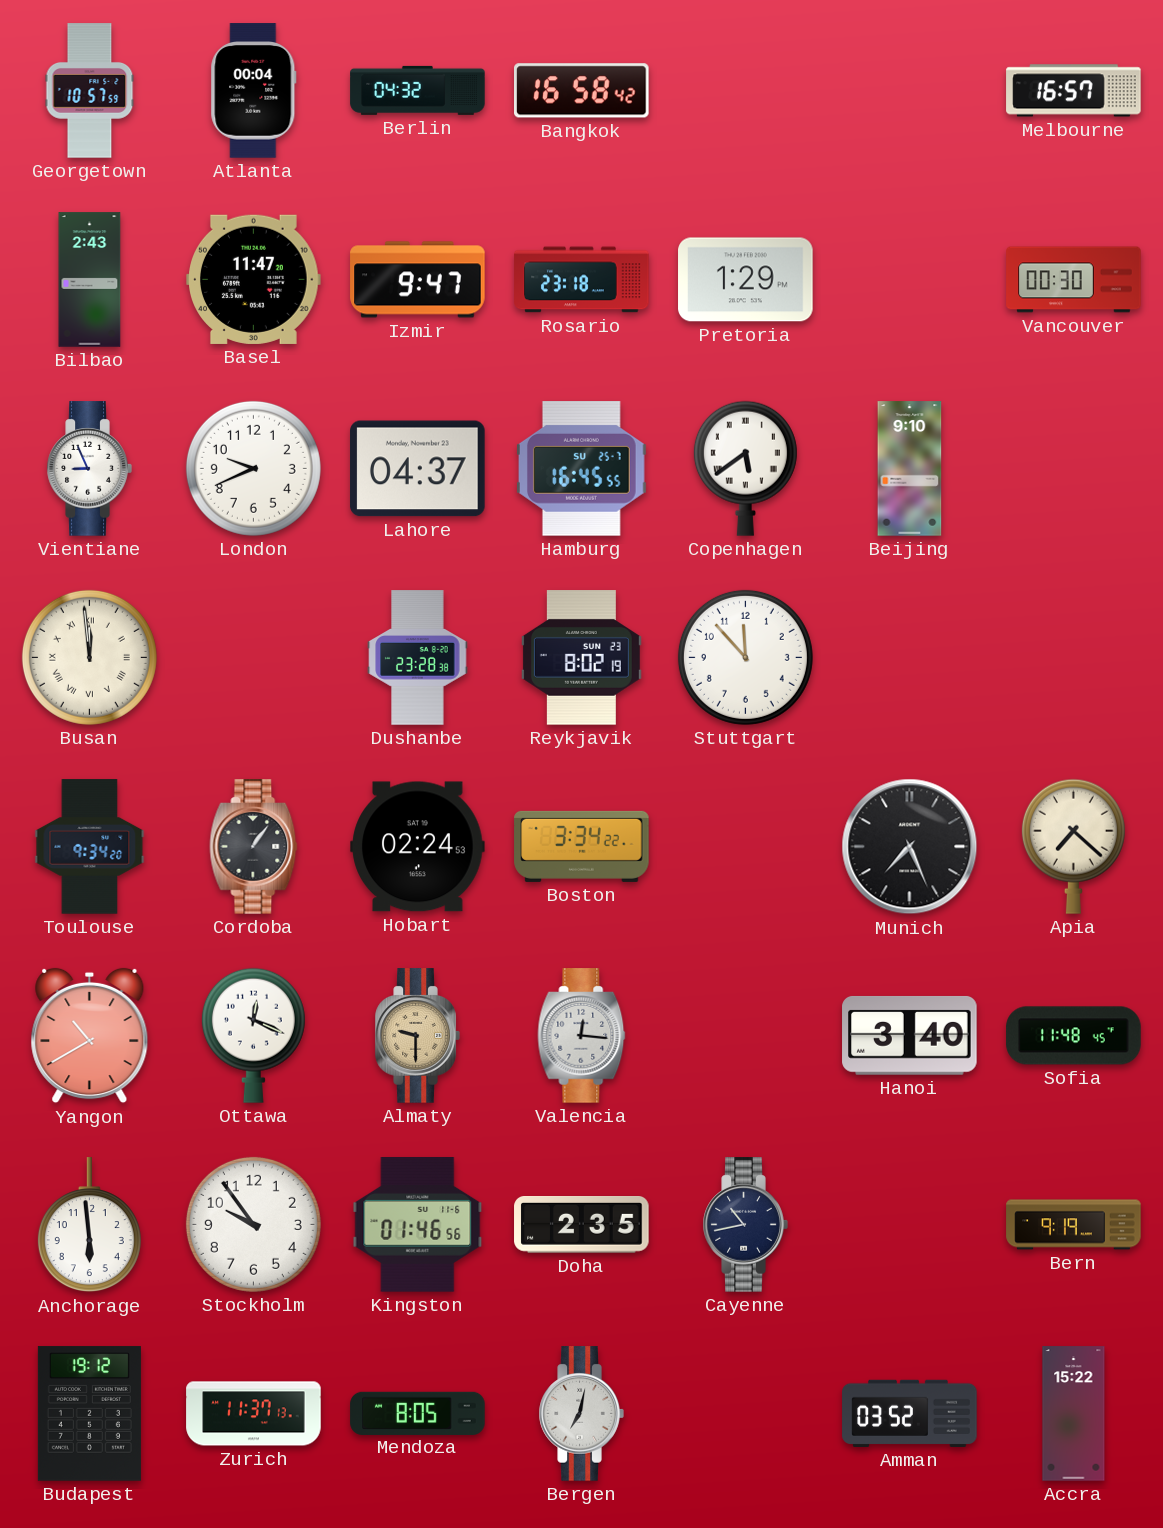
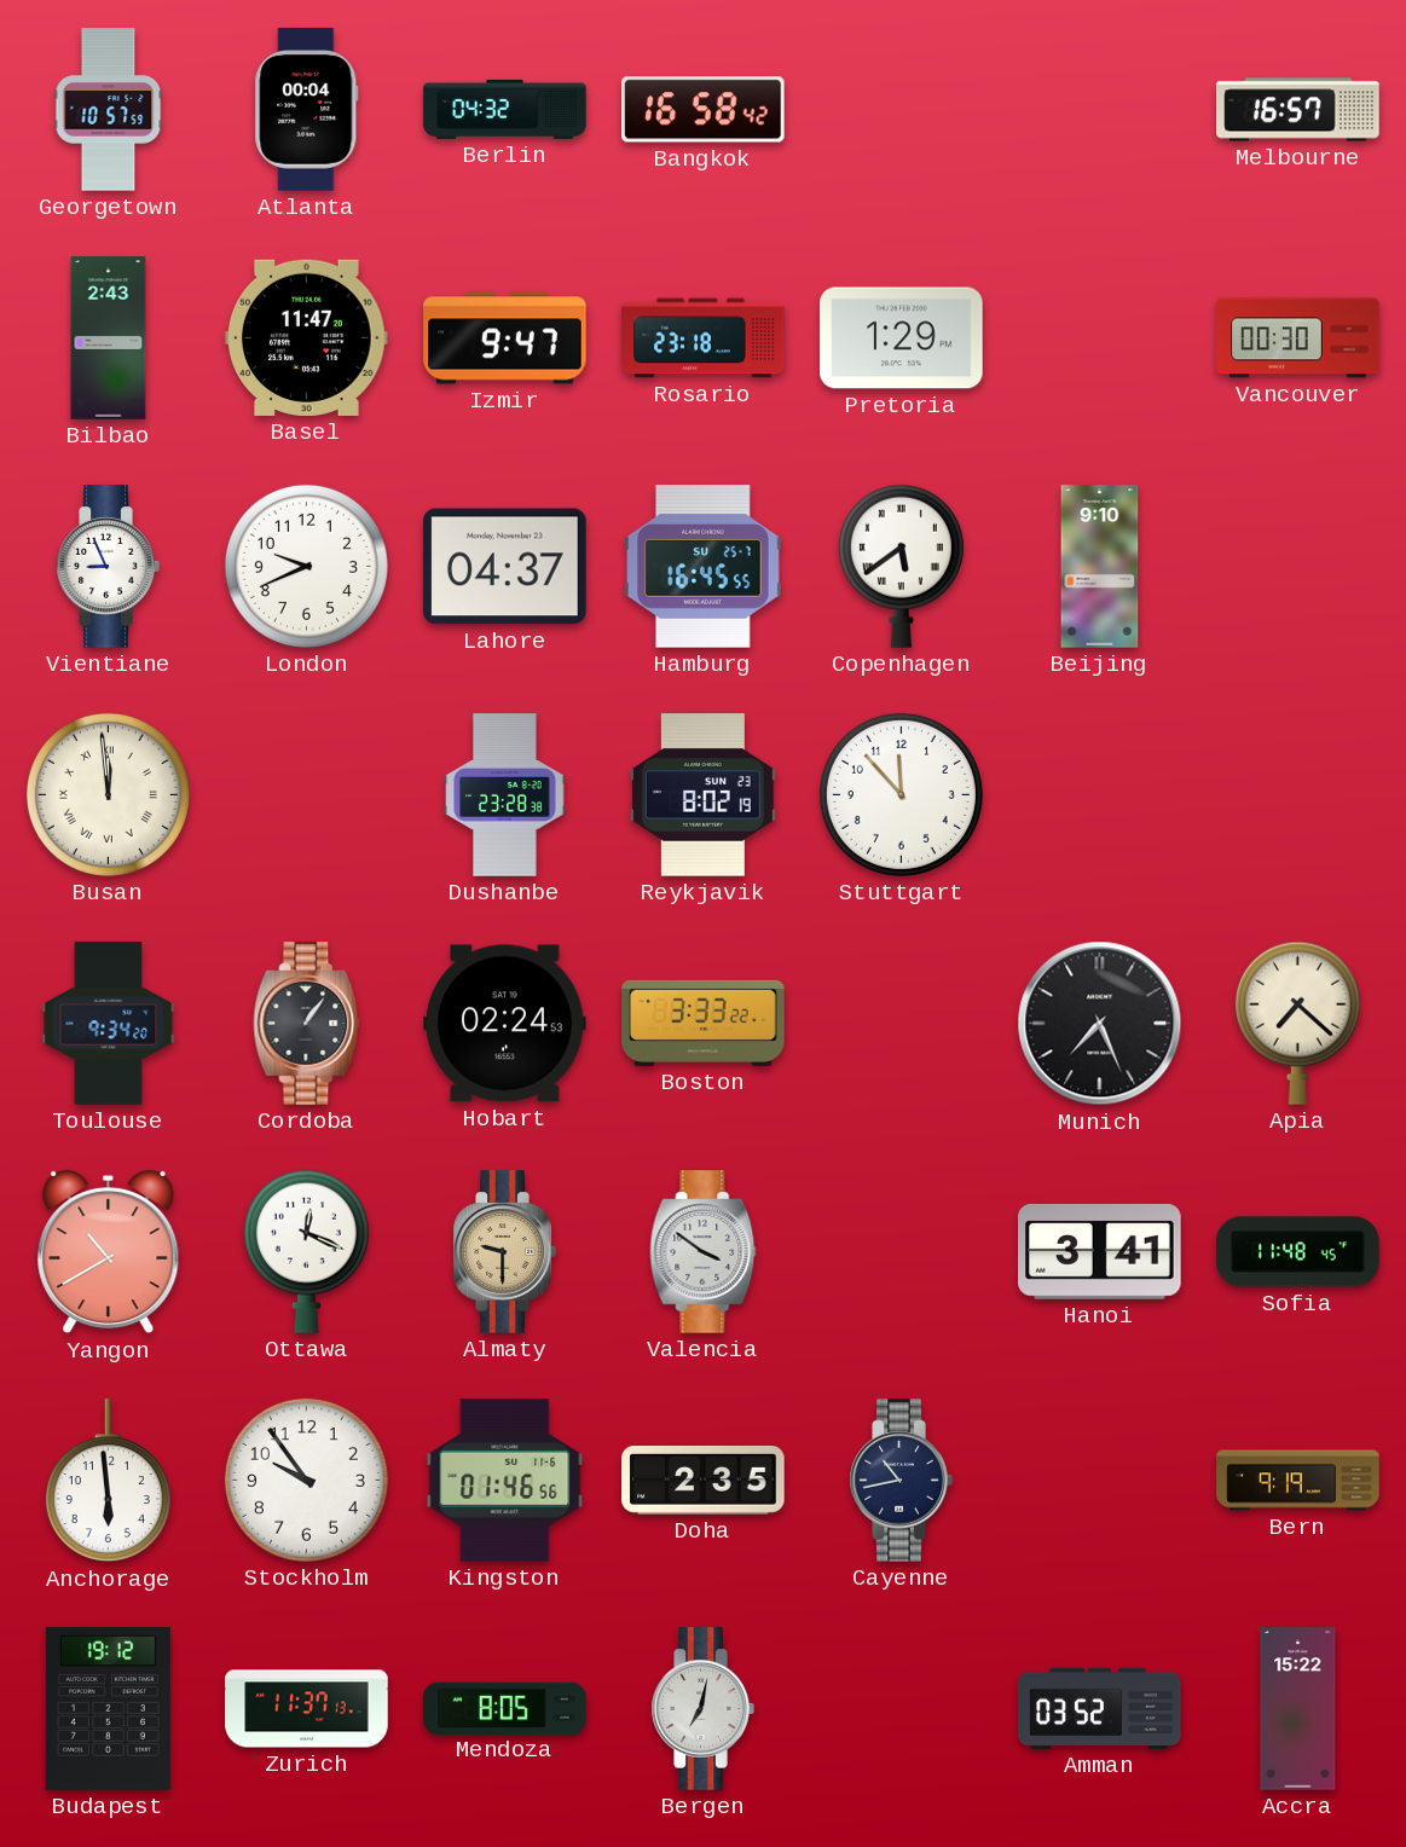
Boston: 3:34 -> 3:33 (704, 1023)
Valencia: 12:16 -> 3:51 (704, 1252)
Hanoi: 3:40 -> 3:41 (1100, 1252)
